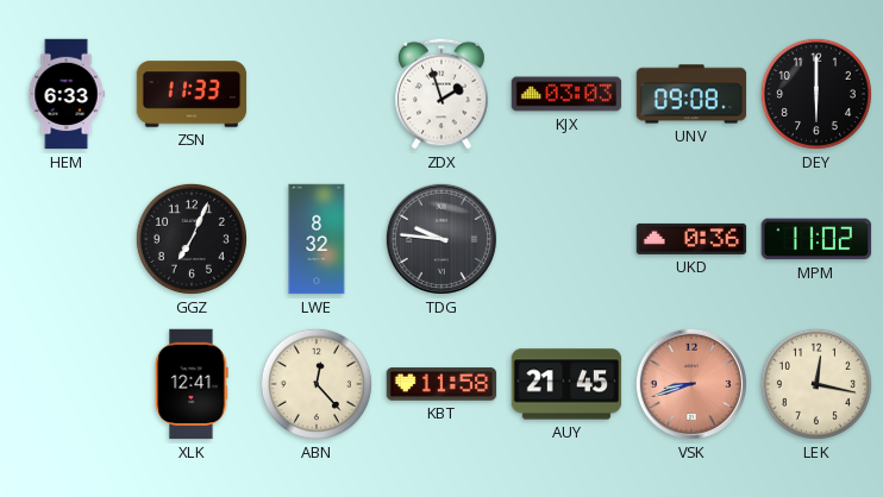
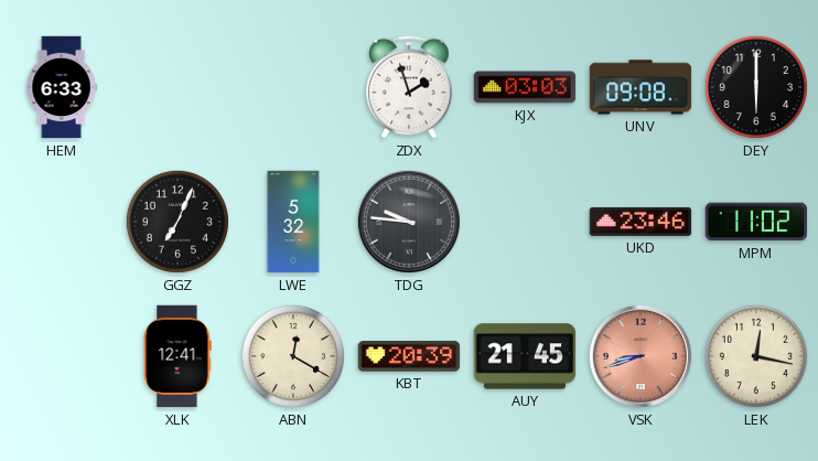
ZSN: 11:33 -> none (192, 94)
LWE: 8:32 -> 5:32 (293, 222)
UKD: 0:36 -> 23:46 (641, 222)
ABN: 12:23 -> 12:20 (293, 356)
KBT: 11:58 -> 20:39 (409, 356)
